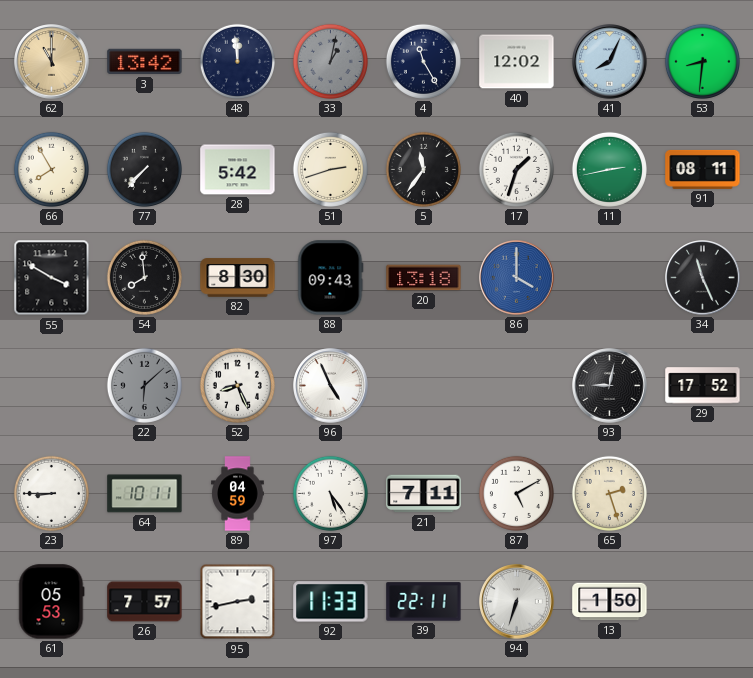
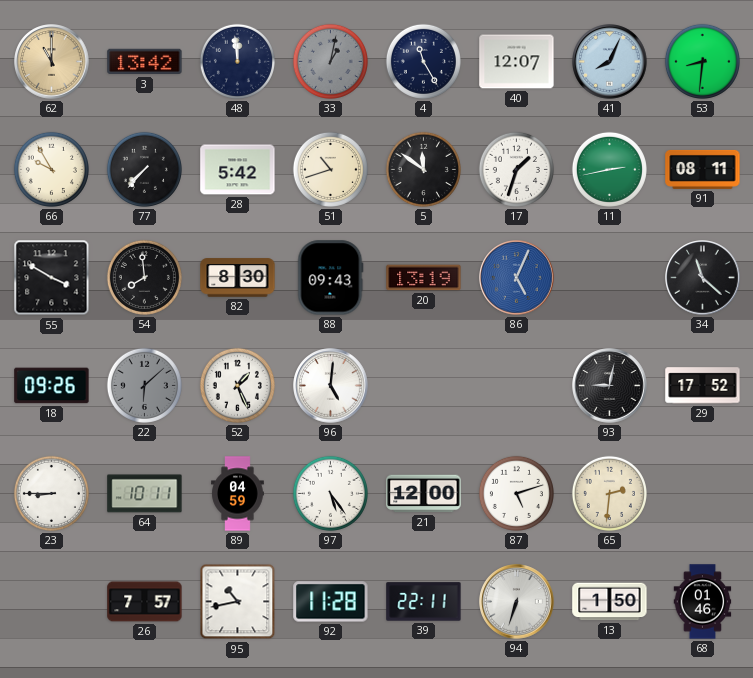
40: 12:02 -> 12:07 (517, 62)
66: 7:55 -> 9:55 (51, 169)
51: 2:42 -> 10:42 (330, 169)
5: 11:36 -> 11:51 (423, 169)
20: 13:18 -> 13:19 (424, 278)
86: 4:00 -> 5:04 (517, 278)
34: 11:26 -> 11:22 (703, 278)
18: none -> 09:26 (52, 386)
52: 8:26 -> 1:26 (237, 385)
96: 4:56 -> 5:01 (331, 386)
21: 7:11 -> 12:00 (424, 494)
87: 5:10 -> 5:12 (516, 493)
65: 2:27 -> 2:31 (609, 493)
61: 05:53 -> none (52, 602)
95: 2:43 -> 10:43 (238, 602)
92: 11:33 -> 11:28 (331, 602)
68: none -> 01:46 (703, 602)
